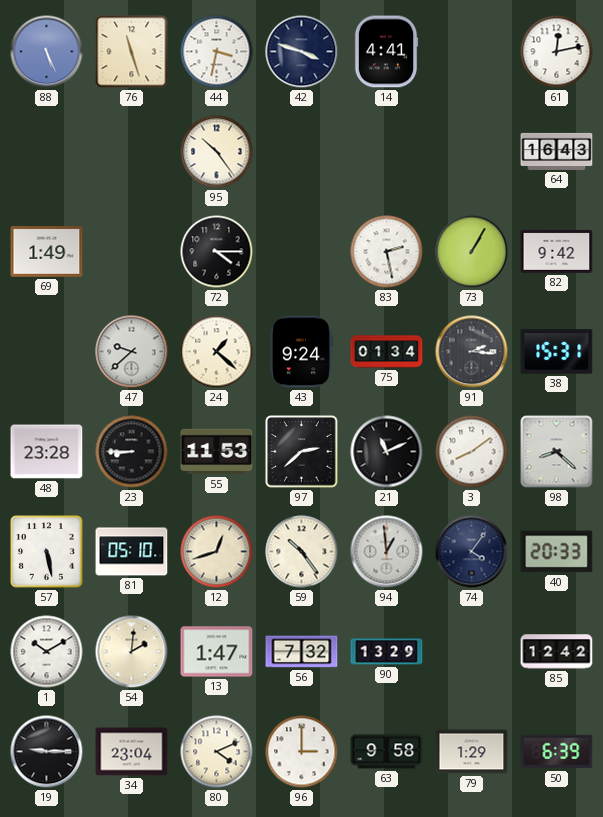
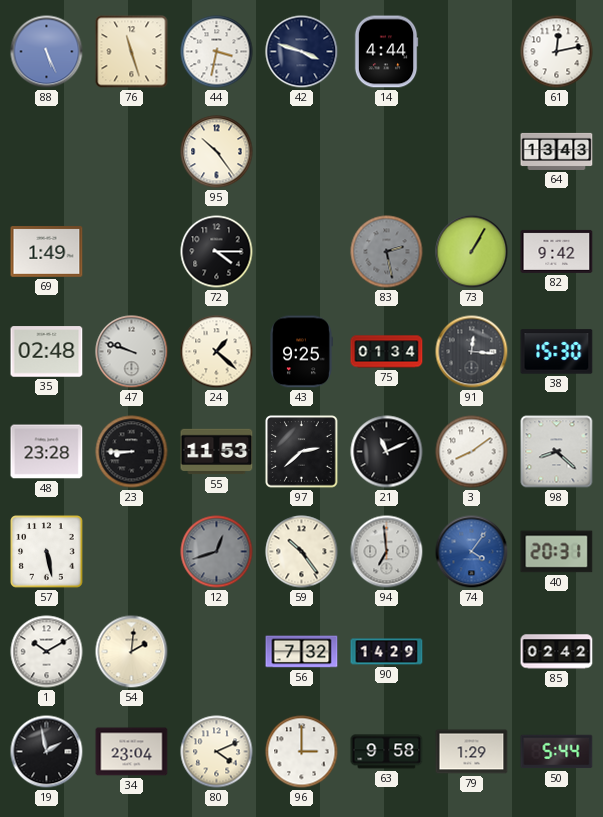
14: 4:41 -> 4:44 (386, 52)
64: 16:43 -> 13:43 (557, 151)
83 dial: white -> grey (387, 252)
35: none -> 02:48 (47, 352)
47: 9:38 -> 9:48 (132, 352)
43: 9:24 -> 9:25 (302, 352)
91: 2:16 -> 12:16 (472, 352)
38: 15:31 -> 15:30 (557, 352)
81: 05:10 -> none (132, 552)
12 dial: cream -> grey (217, 552)
94: 12:59 -> 6:59 (387, 552)
74 dial: navy -> blue (472, 552)
40: 20:33 -> 20:31 (557, 552)
13: 1:47 -> none (217, 652)
90: 13:29 -> 14:29 (387, 652)
85: 12:42 -> 02:42 (557, 652)
19: 9:15 -> 1:58 (47, 752)
50: 6:39 -> 5:44 (557, 752)
